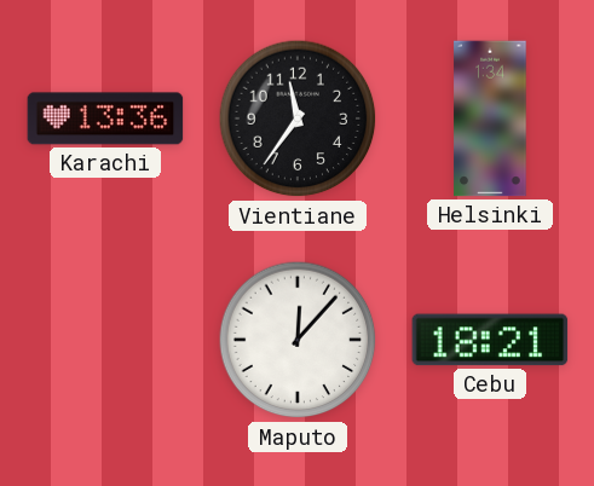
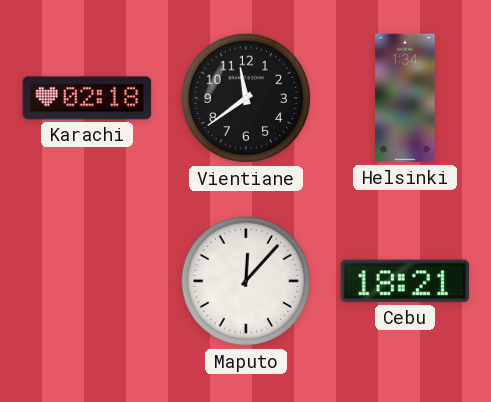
Karachi: 13:36 -> 02:18 (87, 98)
Vientiane: 11:36 -> 11:39 (246, 98)
